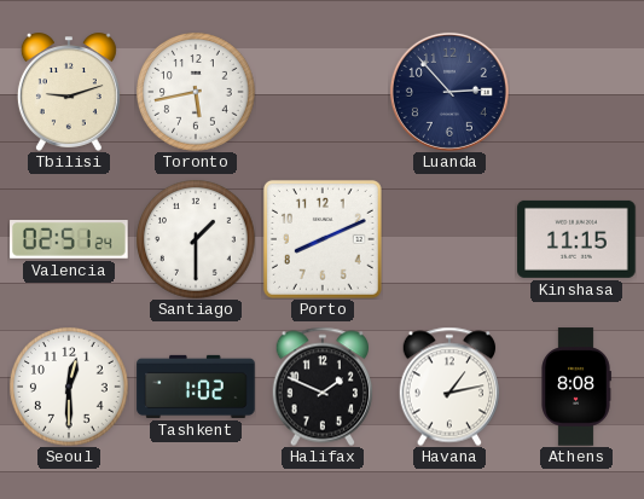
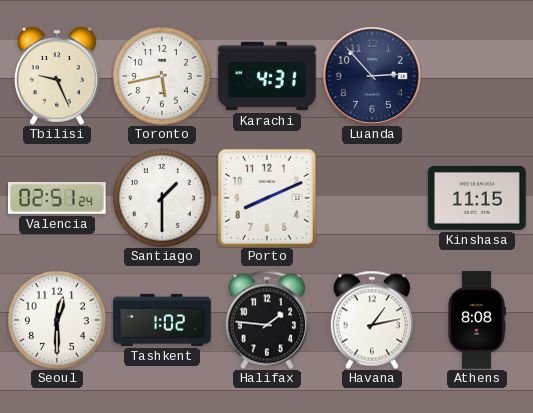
Tbilisi: 9:12 -> 9:26 (57, 76)
Karachi: none -> 4:31 (267, 76)
Halifax: 1:49 -> 1:46 (267, 320)
